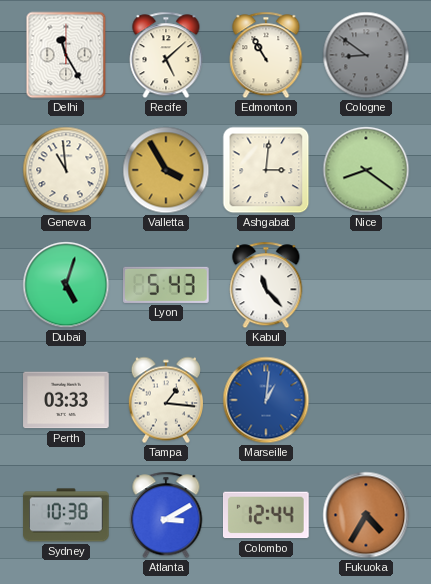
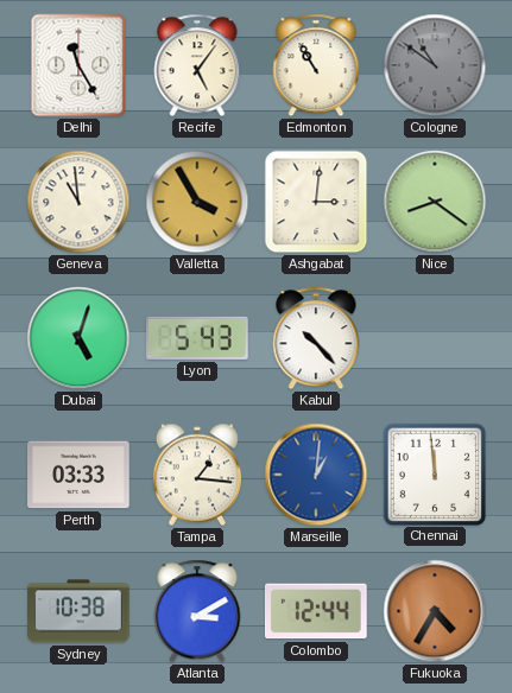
Recife: 5:08 -> 5:06 (197, 65)
Cologne: 8:51 -> 10:51 (435, 65)
Kabul: 11:23 -> 10:23 (316, 338)
Chennai: none -> 11:59 (434, 473)
